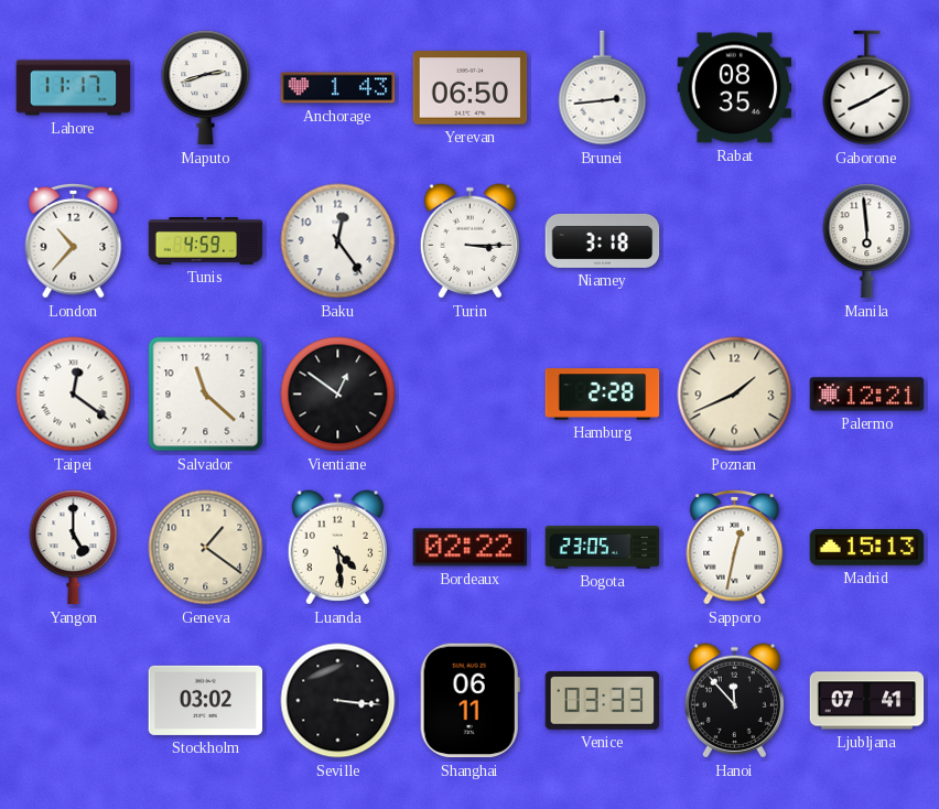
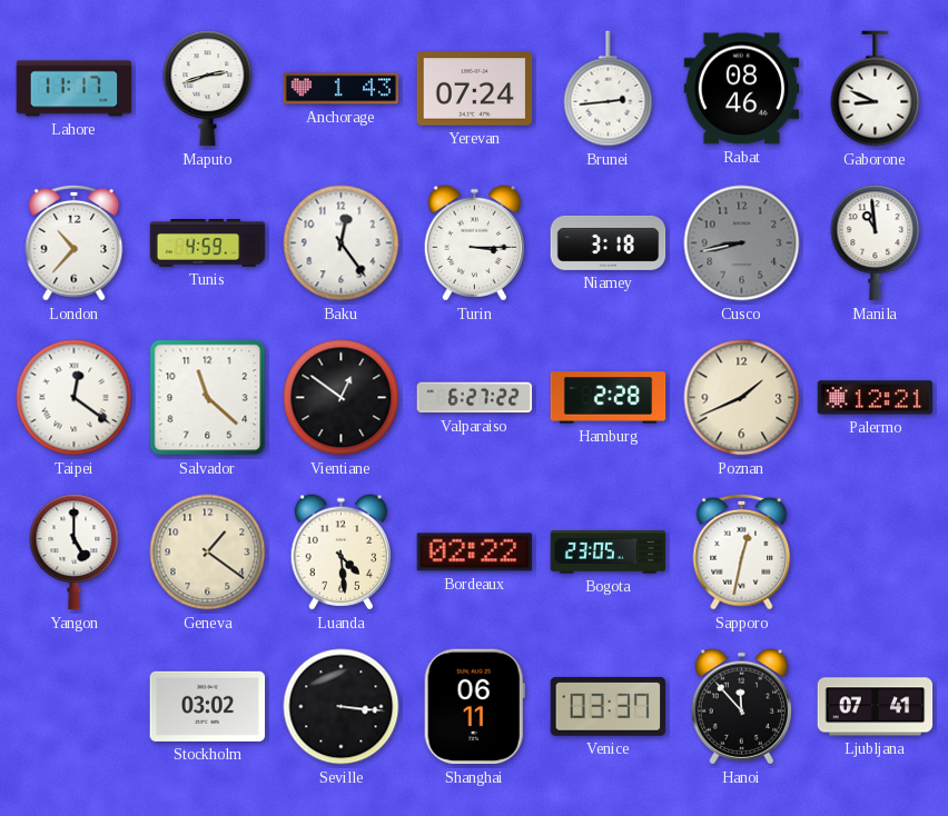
Yerevan: 06:50 -> 07:24 (475, 89)
Rabat: 08:35 -> 08:46 (742, 89)
Gaborone: 8:10 -> 8:49 (876, 89)
Cusco: none -> 8:43 (742, 243)
Manila: 5:59 -> 10:59 (876, 243)
Valparaiso: none -> 6:27 (475, 398)
Madrid: 15:13 -> none (867, 548)
Venice: 03:33 -> 03:37 (609, 707)
